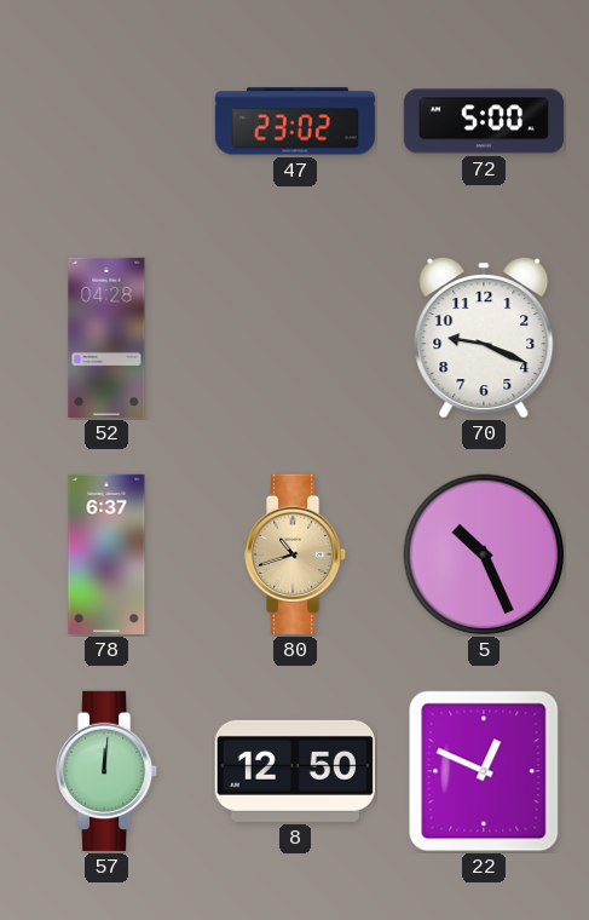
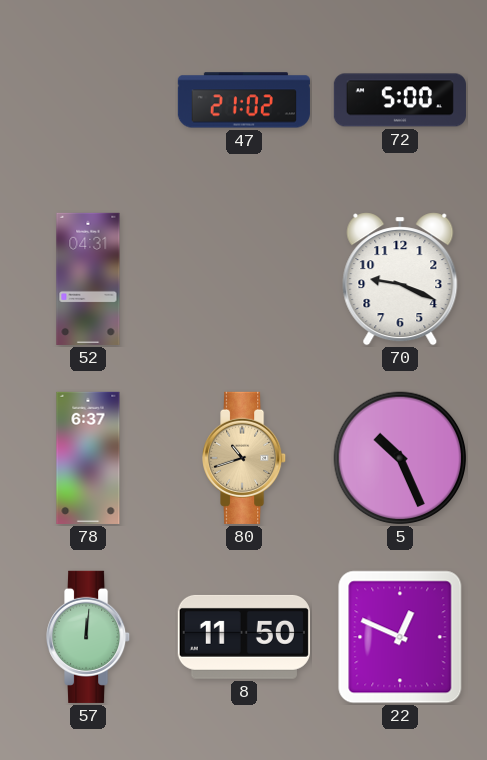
47: 23:02 -> 21:02 (244, 100)
52: 04:28 -> 04:31 (88, 279)
8: 12:50 -> 11:50 (244, 637)
